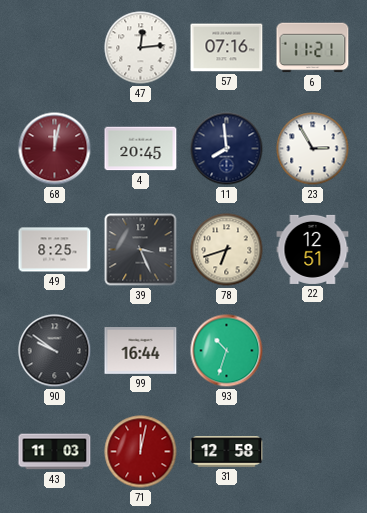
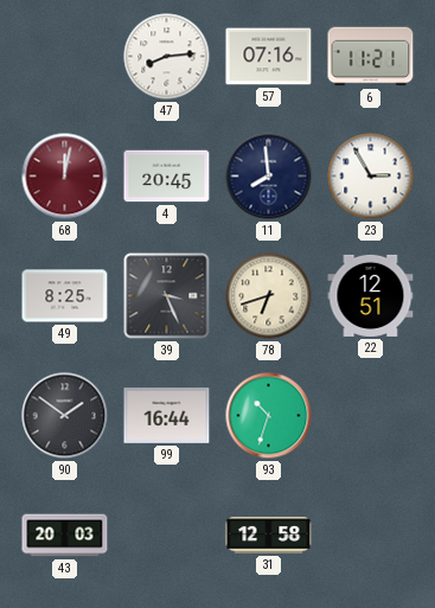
47: 12:14 -> 8:14 (167, 57)
90: 9:51 -> 1:51 (65, 416)
43: 11:03 -> 20:03 (65, 536)
71: 12:02 -> none (141, 452)
